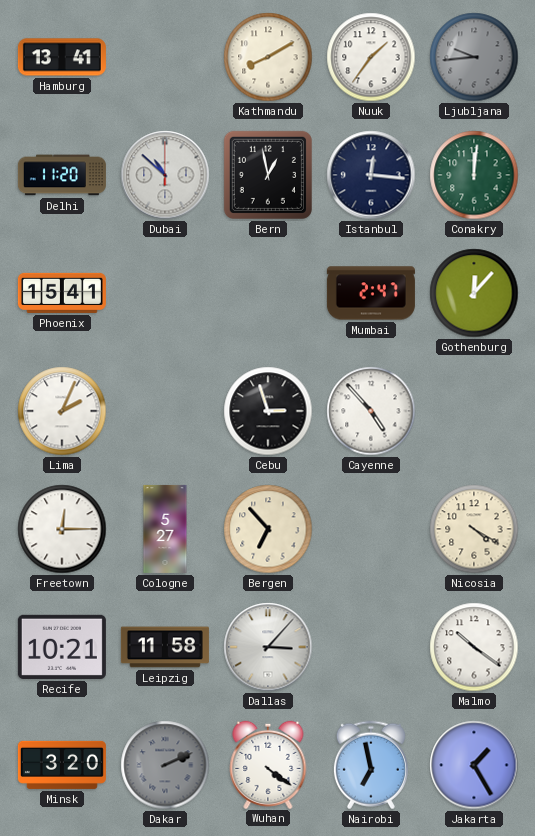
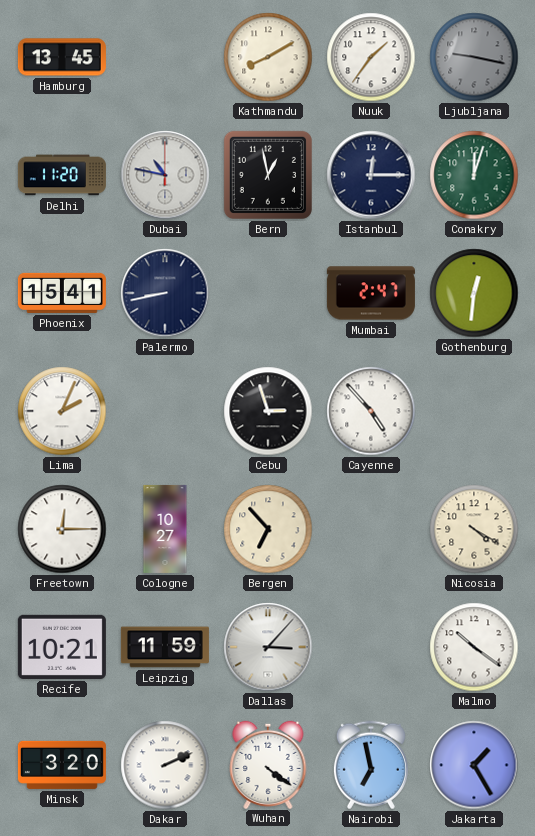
Hamburg: 13:41 -> 13:45 (62, 57)
Ljubljana: 9:44 -> 9:17 (474, 57)
Dubai: 10:52 -> 10:47 (165, 175)
Istanbul: 12:16 -> 12:15 (371, 175)
Conakry: 12:01 -> 12:03 (474, 175)
Palermo: none -> 8:43 (165, 293)
Gothenburg: 12:07 -> 12:31 (474, 293)
Cologne: 5:27 -> 10:27 (165, 529)
Leipzig: 11:58 -> 11:59 (165, 647)
Dakar dial: grey -> white (165, 765)
